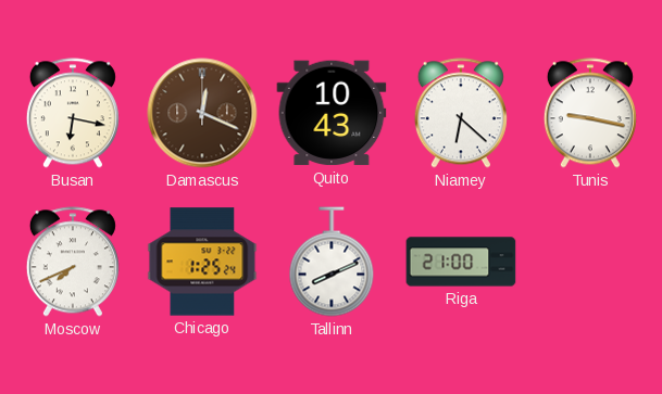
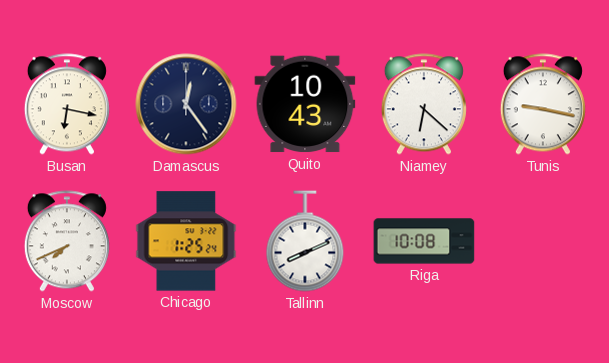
Damascus: 12:19 -> 12:24 (186, 104)
Damascus dial: brown -> navy (186, 104)
Riga: 21:00 -> 10:08 (424, 241)
